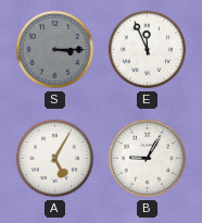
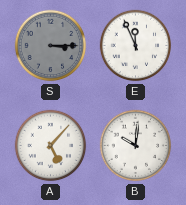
A: 5:05 -> 5:07 (51, 146)
B: 9:05 -> 10:01 (136, 146)
